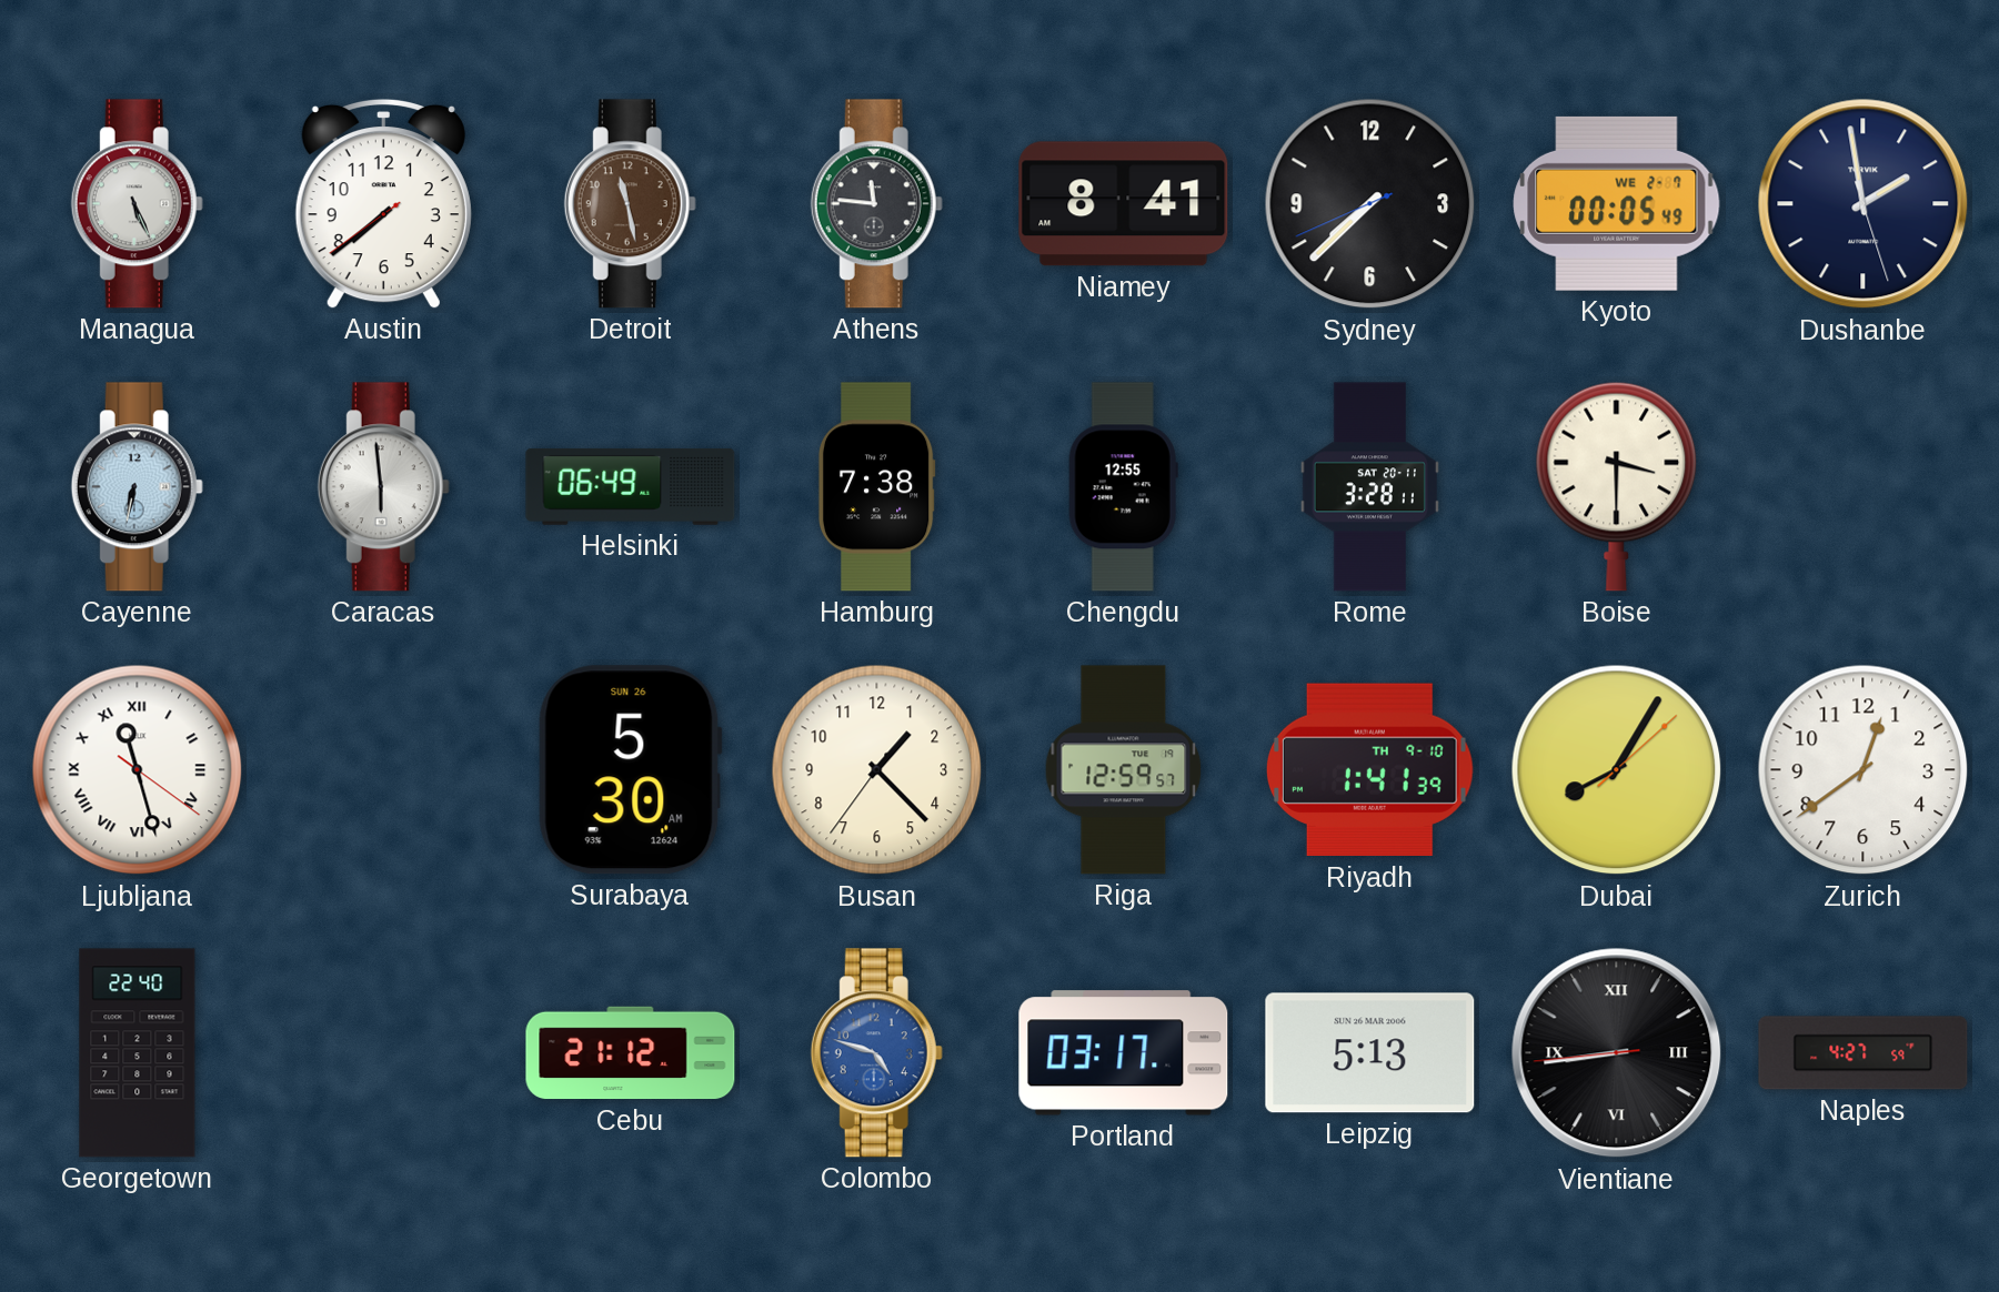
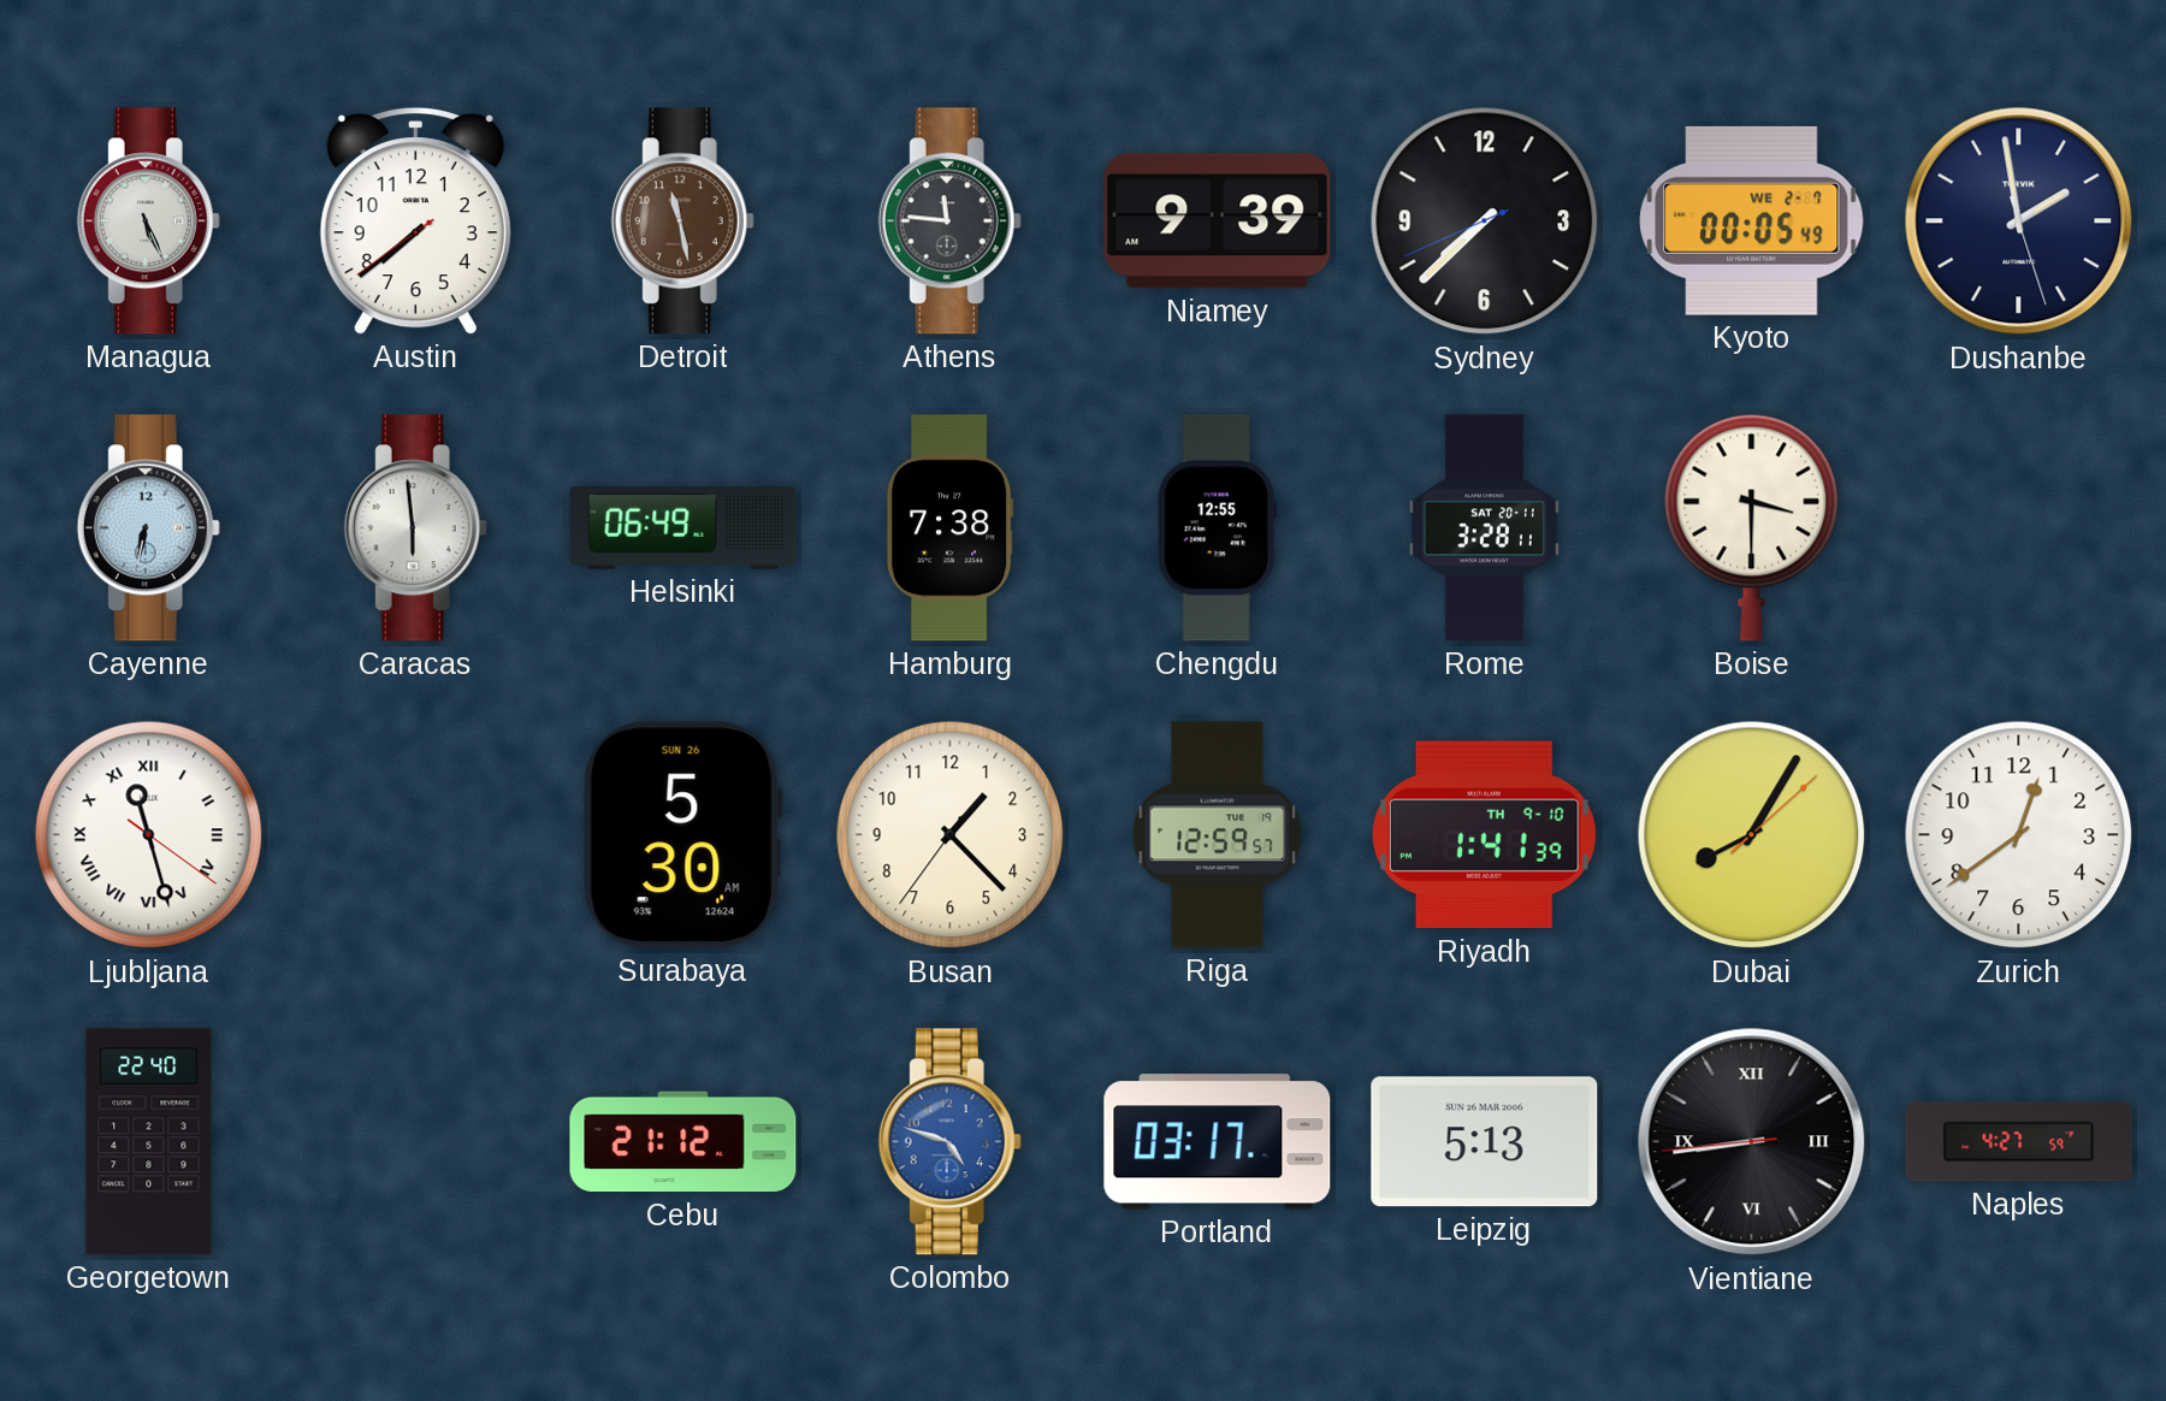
Niamey: 8:41 -> 9:39 (1218, 221)
